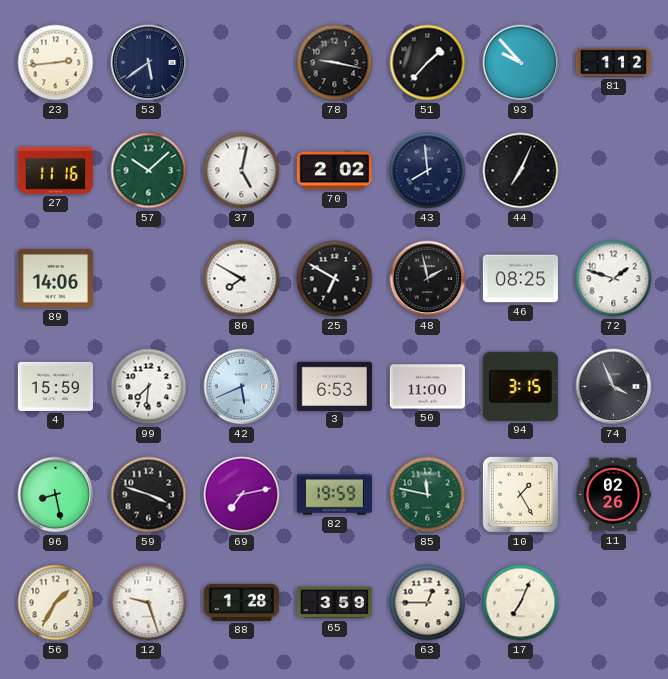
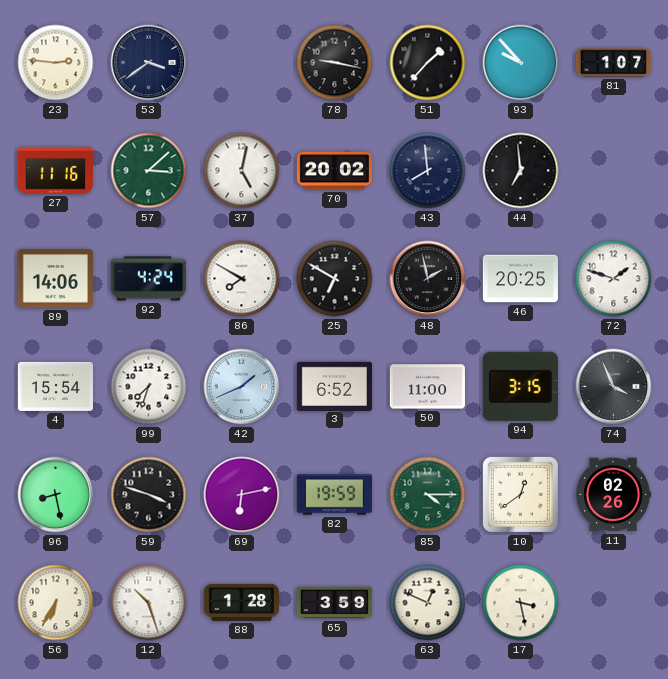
23: 2:44 -> 2:46 (56, 63)
53: 5:39 -> 3:39 (149, 63)
81: 1:12 -> 1:07 (613, 63)
57: 10:08 -> 3:08 (149, 171)
70: 2:02 -> 20:02 (334, 171)
44: 7:04 -> 6:59 (521, 171)
92: none -> 4:24 (148, 279)
46: 08:25 -> 20:25 (520, 279)
4: 15:59 -> 15:54 (55, 386)
99: 7:31 -> 7:33 (149, 387)
42: 5:41 -> 1:41 (242, 387)
3: 6:53 -> 6:52 (334, 386)
69: 7:13 -> 6:13 (242, 495)
85: 11:47 -> 4:15 (428, 495)
10: 1:25 -> 12:39 (520, 494)
56: 1:35 -> 6:35 (56, 603)
12: 9:27 -> 10:27 (149, 603)
63: 12:45 -> 12:49 (428, 603)
17: 7:04 -> 3:28 (521, 603)
